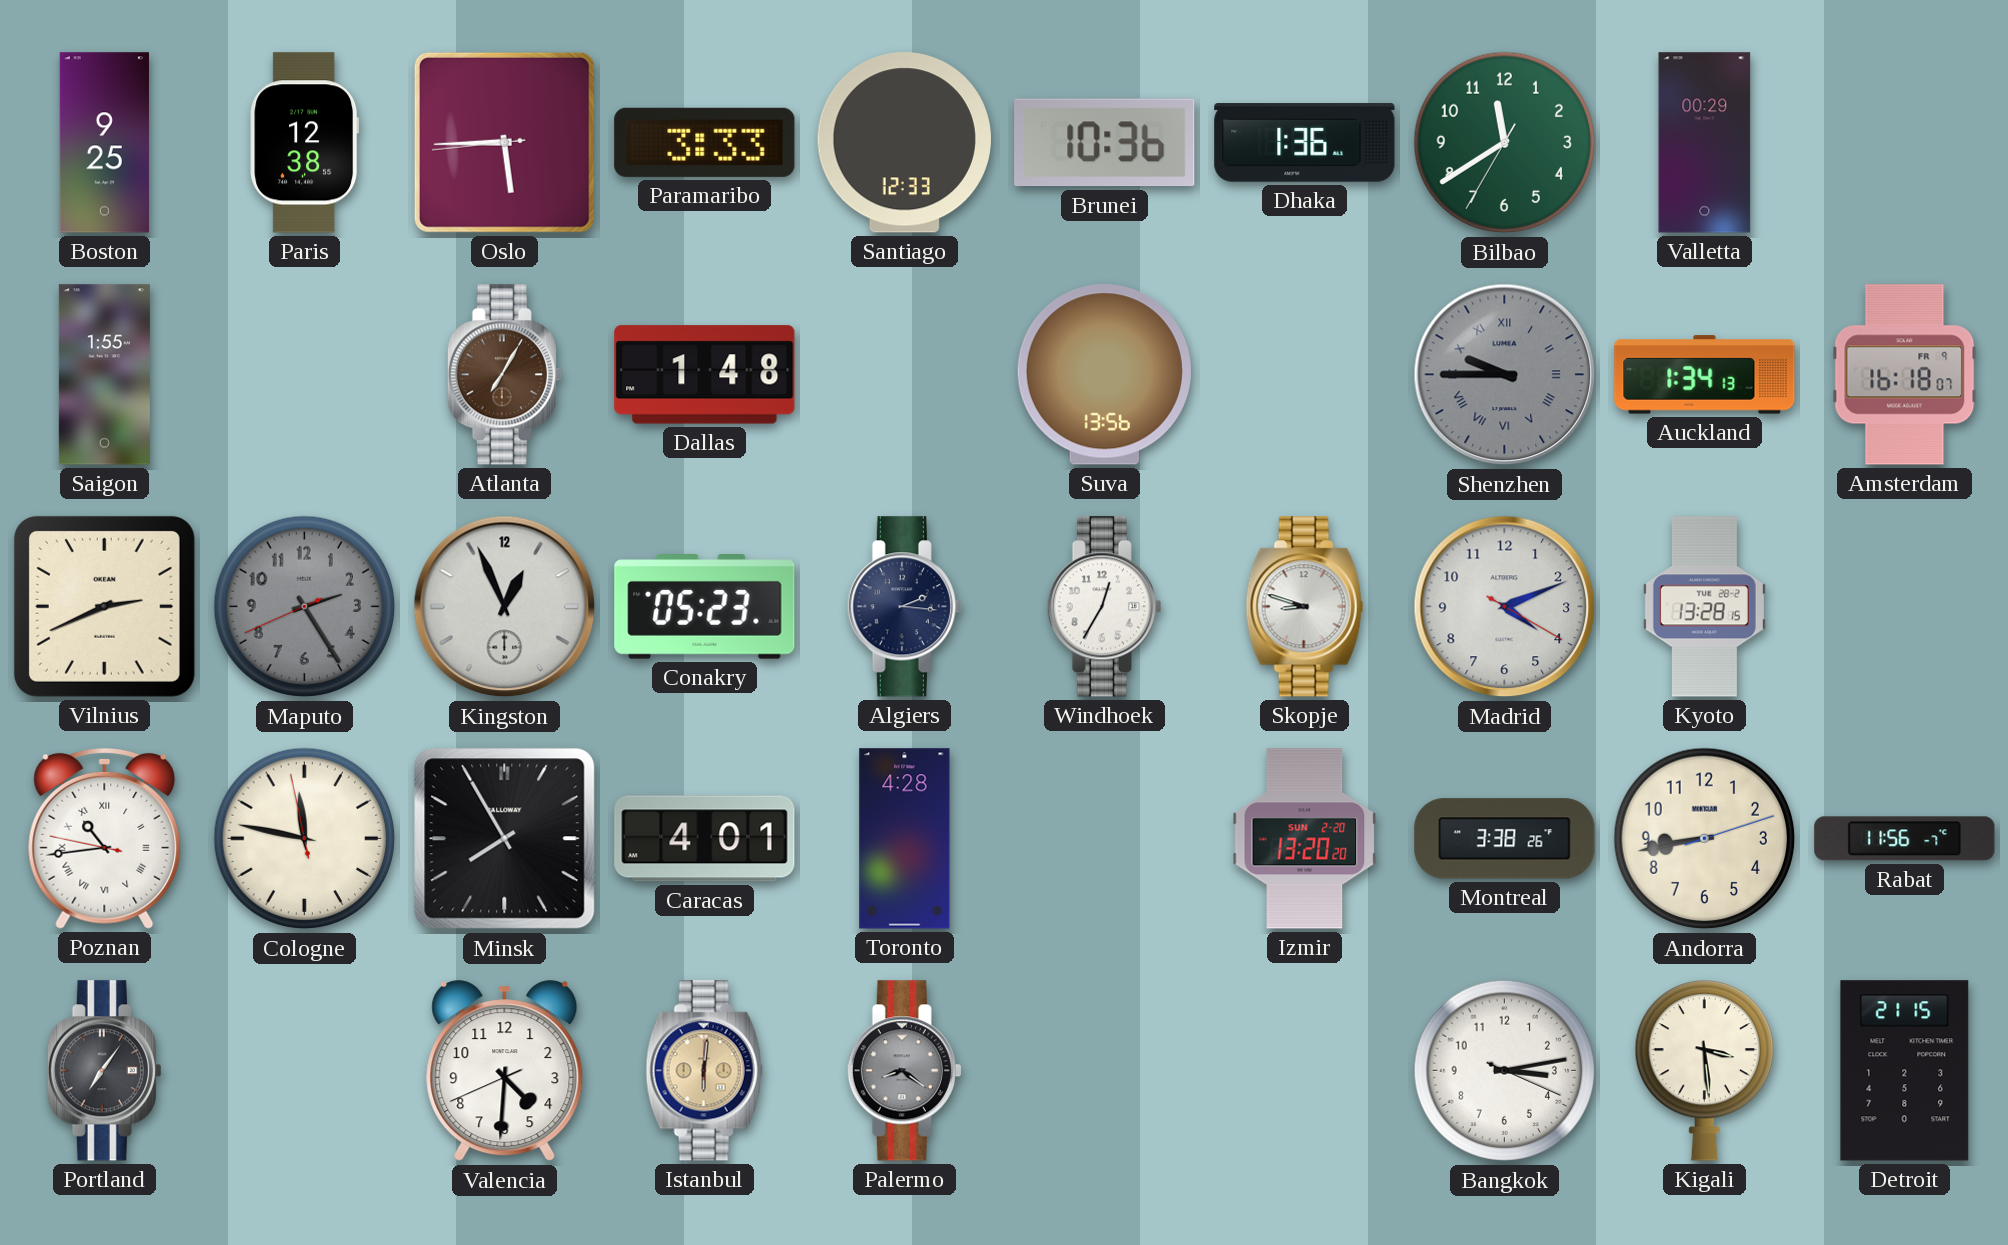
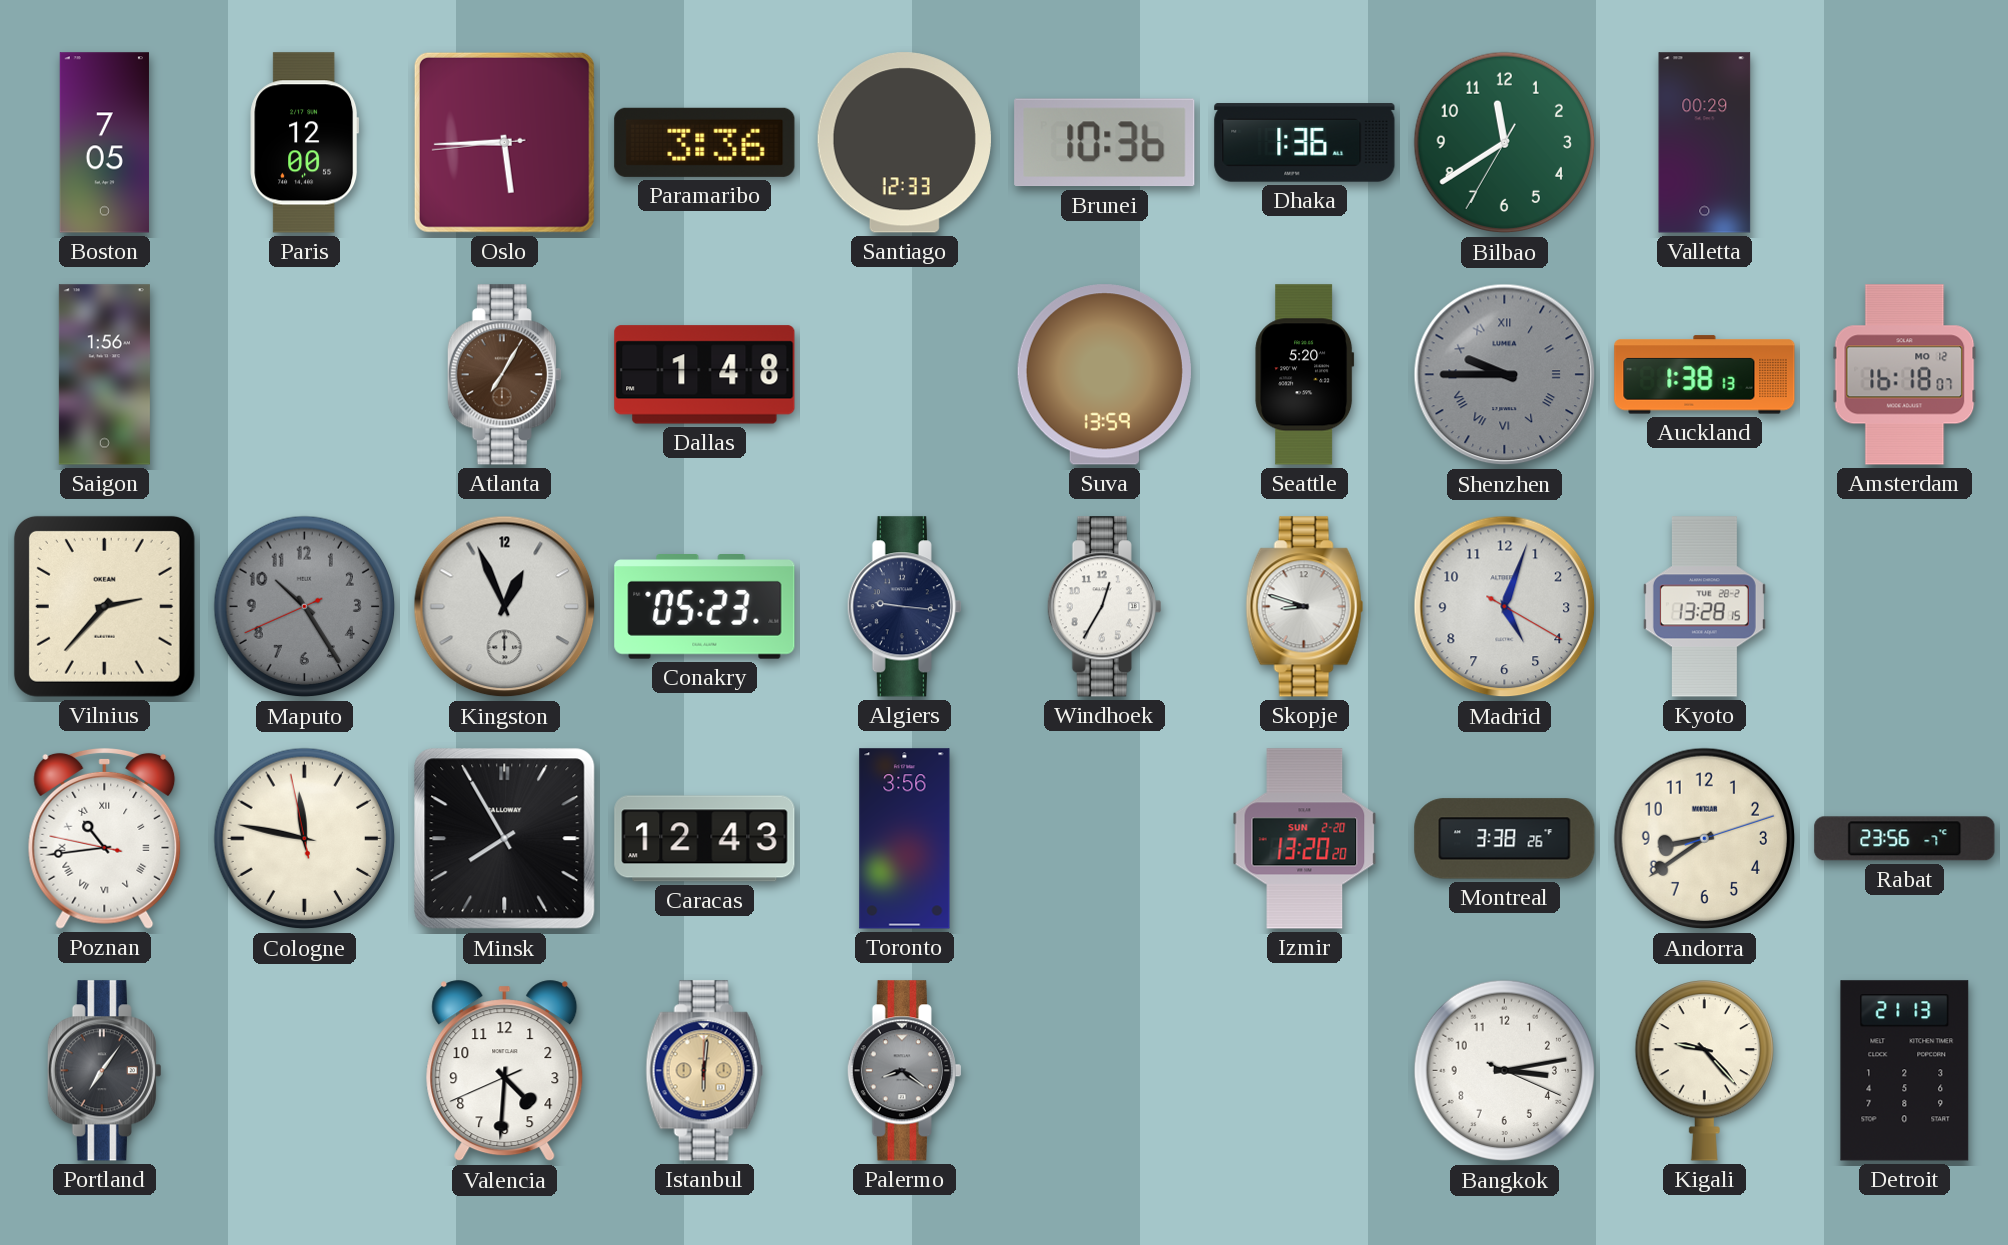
Boston: 9:25 -> 7:05 (104, 143)
Paris: 12:38 -> 12:00 (305, 143)
Paramaribo: 3:33 -> 3:36 (705, 142)
Saigon: 1:55 -> 1:56 (104, 375)
Suva: 13:56 -> 13:59 (1104, 375)
Seattle: none -> 5:20 (1305, 375)
Auckland: 1:34 -> 1:38 (1705, 375)
Amsterdam date: FR 9 -> MO 12 (1905, 375)
Vilnius: 2:41 -> 2:37 (104, 606)
Maputo: 2:24 -> 10:24 (305, 607)
Algiers: 2:16 -> 9:16 (904, 607)
Madrid: 4:11 -> 5:03 (1505, 607)
Caracas: 4:01 -> 12:43 (705, 839)
Toronto: 4:28 -> 3:56 (905, 839)
Andorra: 8:43 -> 8:39 (1705, 839)
Rabat: 11:56 -> 23:56 (1905, 839)
Kigali: 3:29 -> 9:23 (1704, 1071)
Detroit: 21:15 -> 21:13 (1905, 1071)
